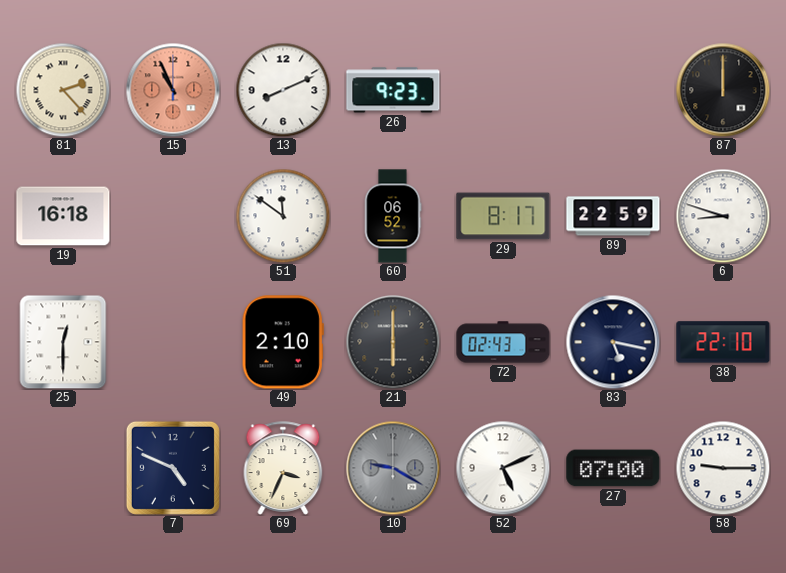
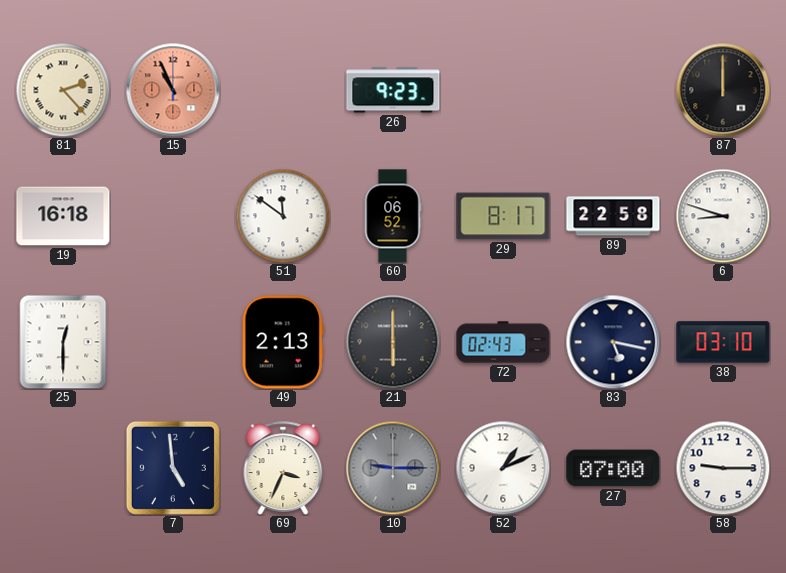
13: 8:11 -> none (283, 90)
89: 22:59 -> 22:58 (613, 216)
49: 2:10 -> 2:13 (283, 342)
38: 22:10 -> 03:10 (723, 342)
7: 4:49 -> 4:59 (173, 468)
10: 9:20 -> 9:15 (393, 468)
52: 5:11 -> 1:11 (503, 468)
